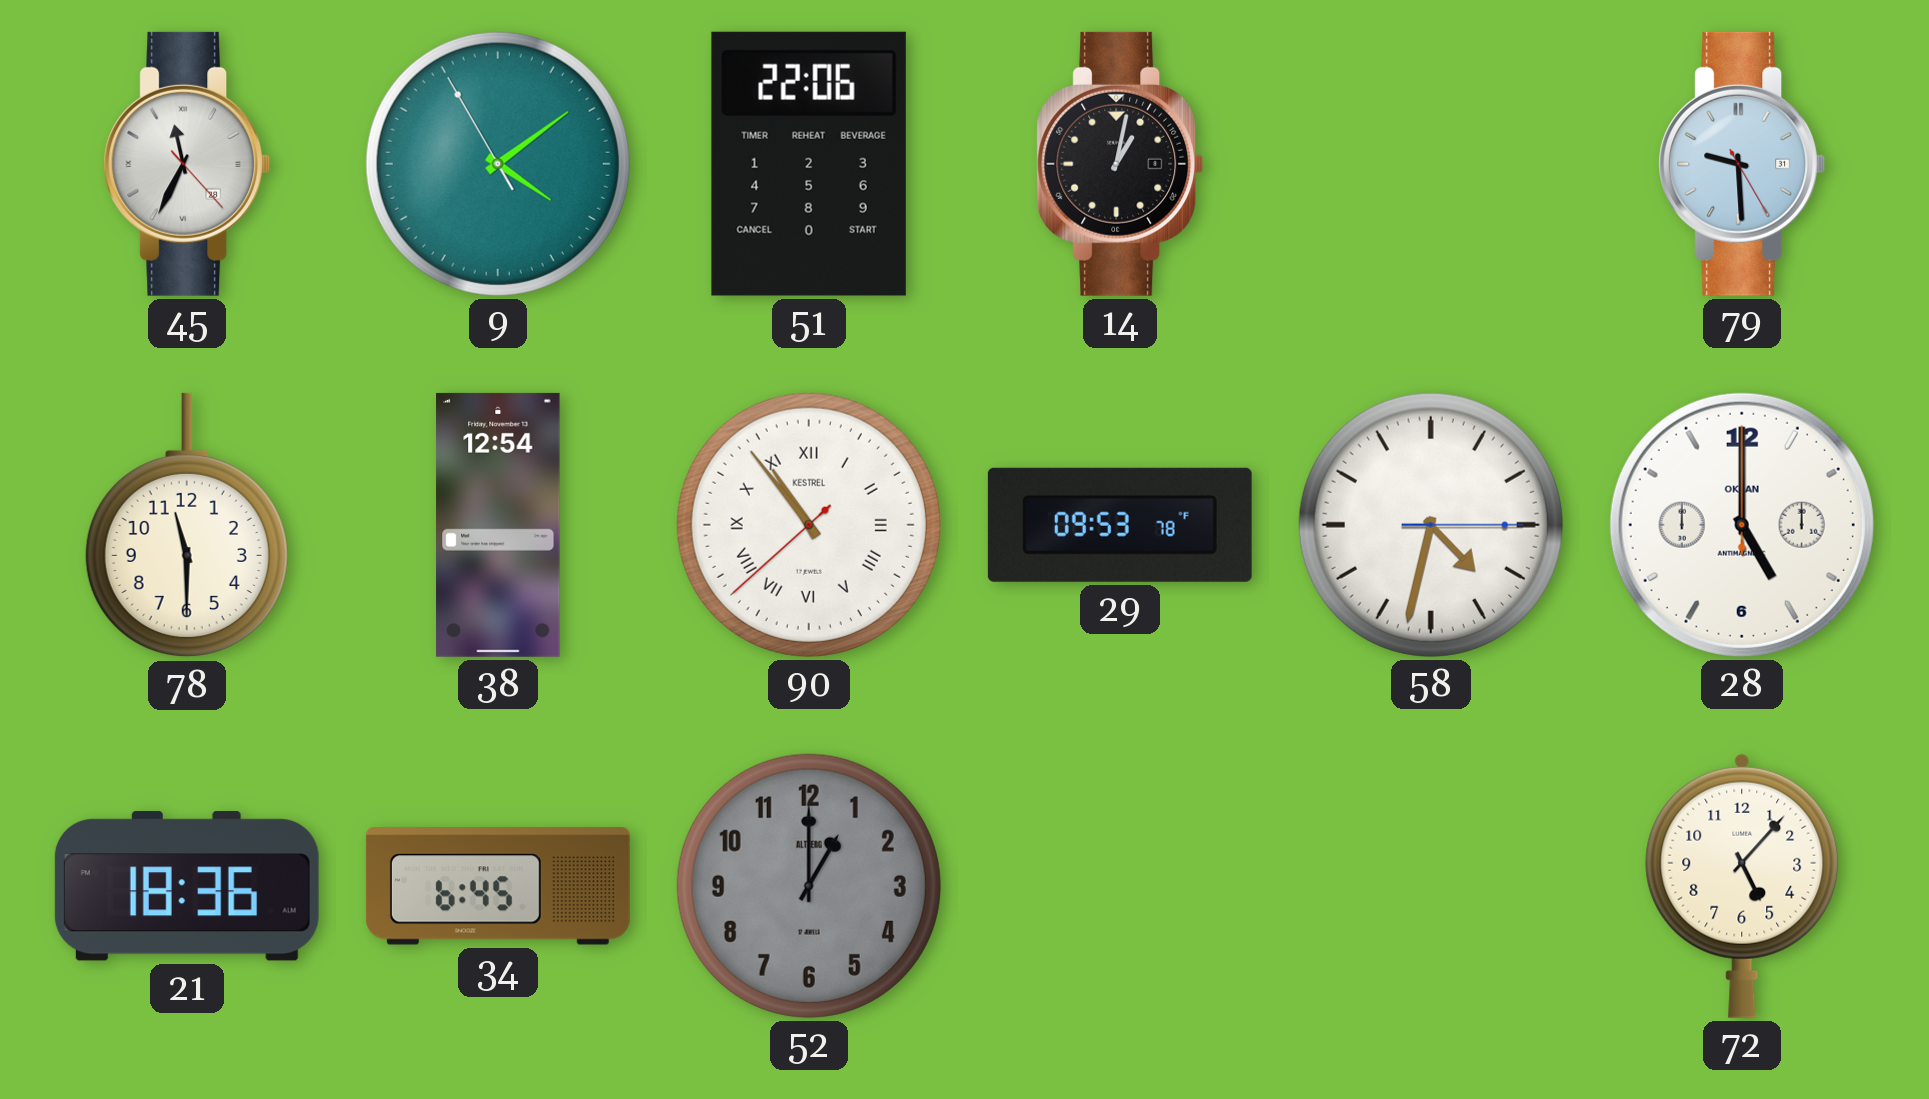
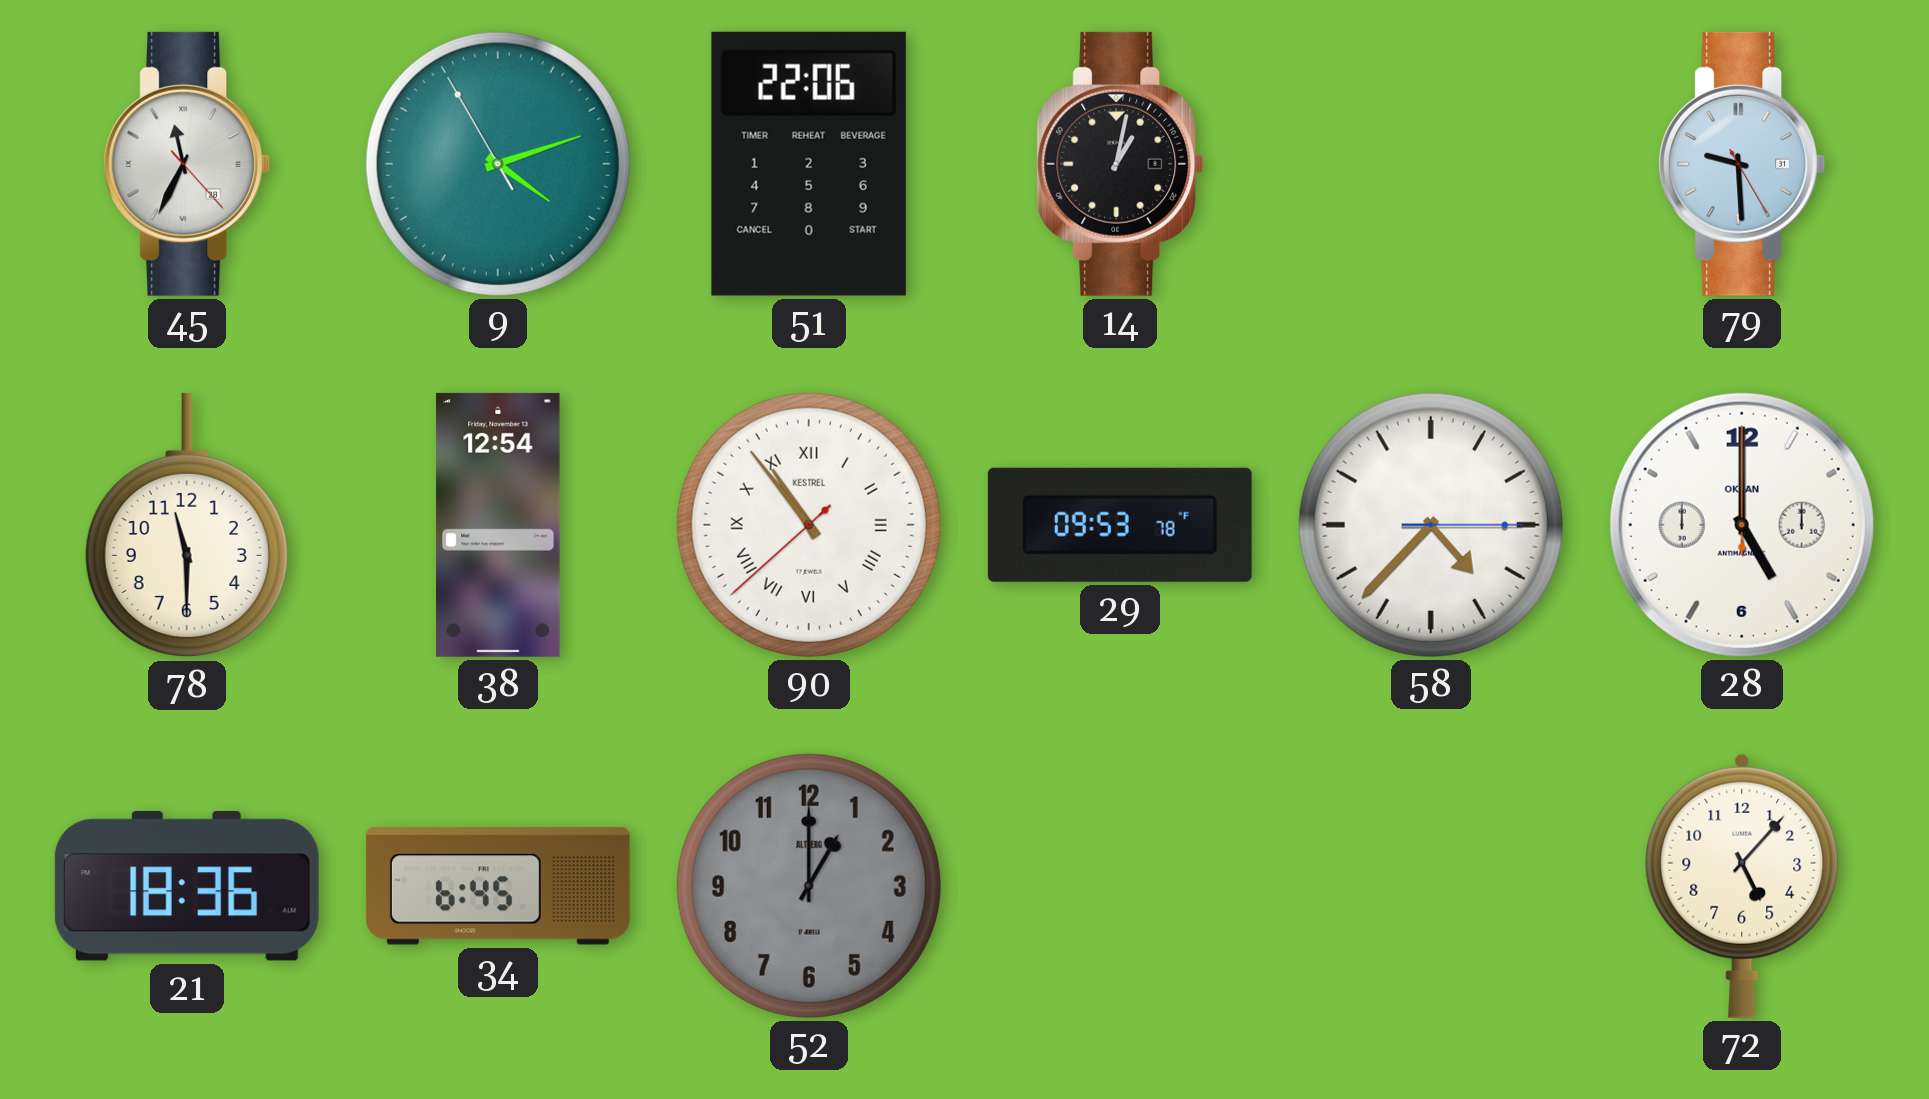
9: 4:08 -> 4:11 (498, 164)
58: 4:32 -> 4:37 (1431, 525)
